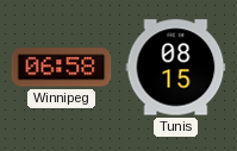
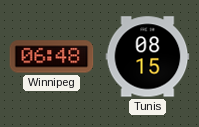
Winnipeg: 06:58 -> 06:48 (52, 57)
